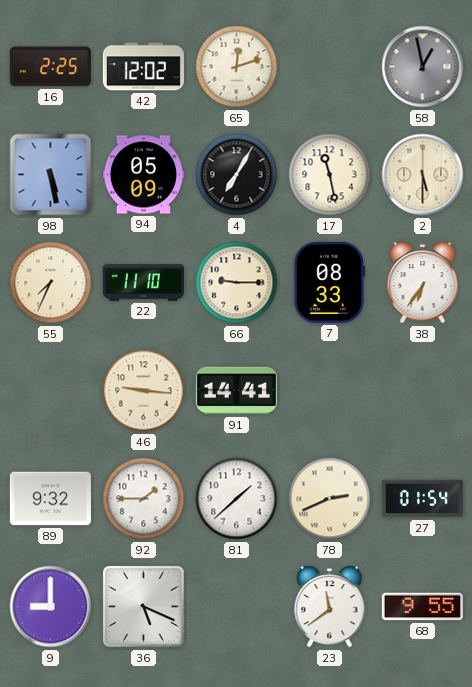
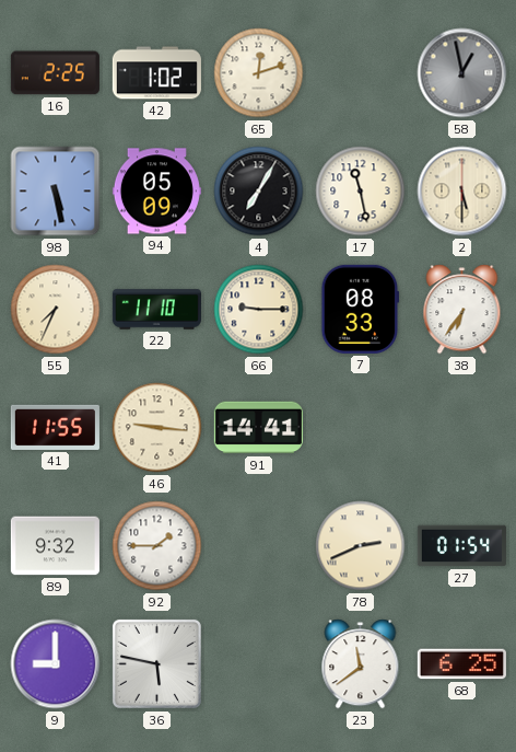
42: 12:02 -> 1:02 (156, 73)
41: none -> 11:55 (55, 427)
81: 1:38 -> none (237, 499)
36: 5:19 -> 5:47 (156, 663)
68: 9:55 -> 6:25 (461, 664)
